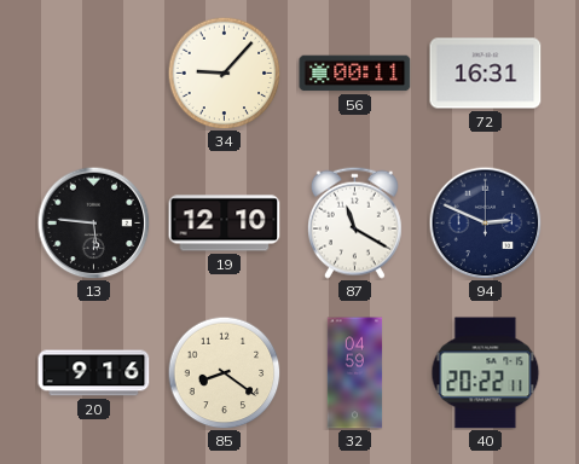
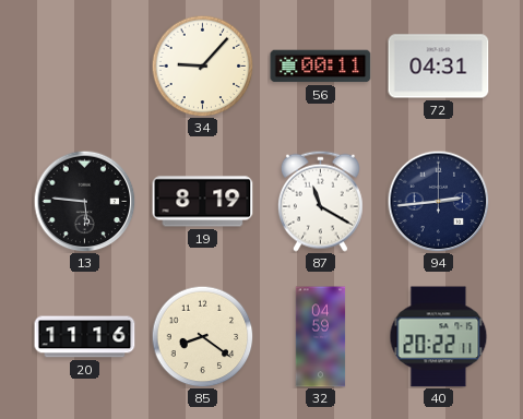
72: 16:31 -> 04:31 (439, 67)
19: 12:10 -> 8:19 (203, 202)
94: 2:49 -> 2:44 (438, 201)
20: 9:16 -> 11:16 (85, 337)
